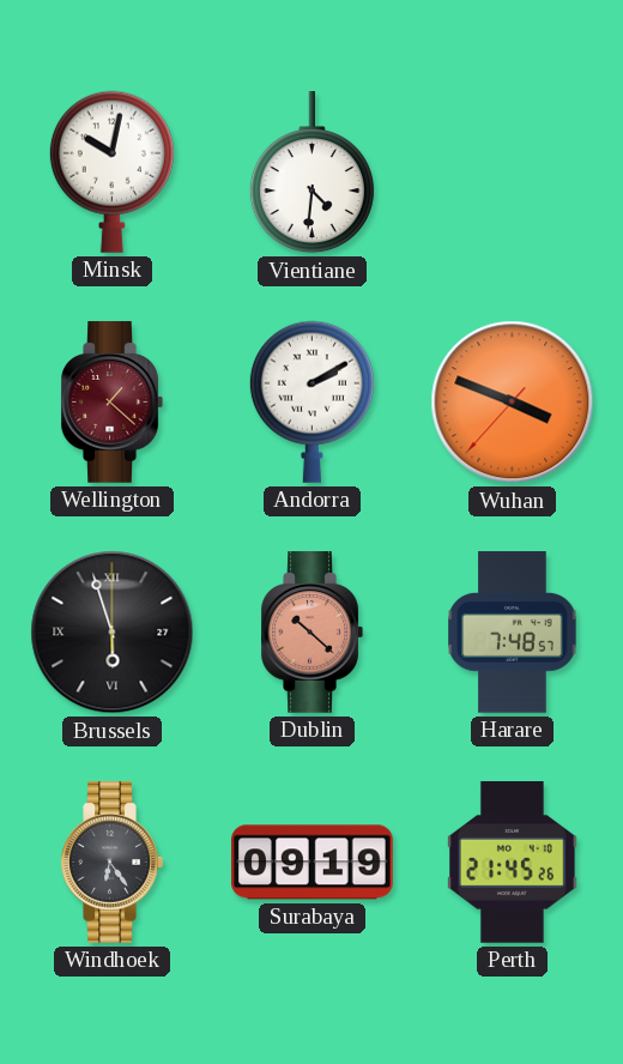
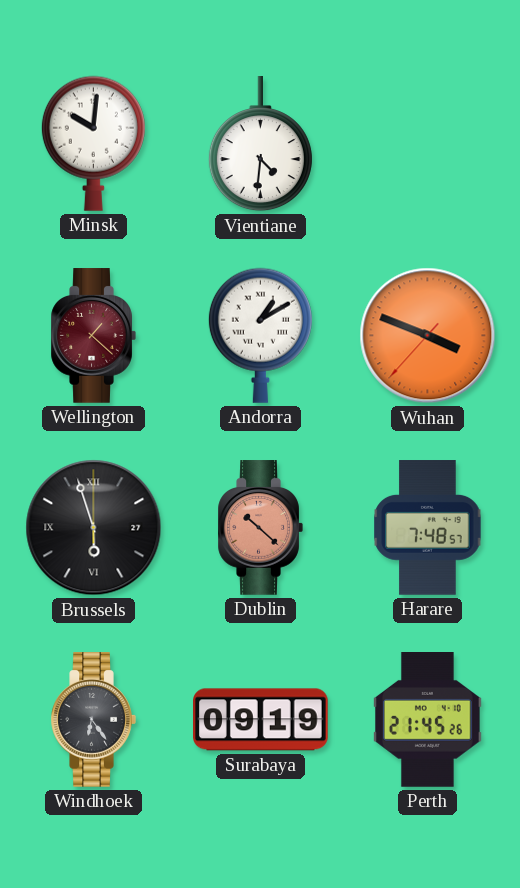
Minsk: 10:02 -> 10:01 (93, 143)
Andorra: 2:10 -> 1:10 (260, 335)
